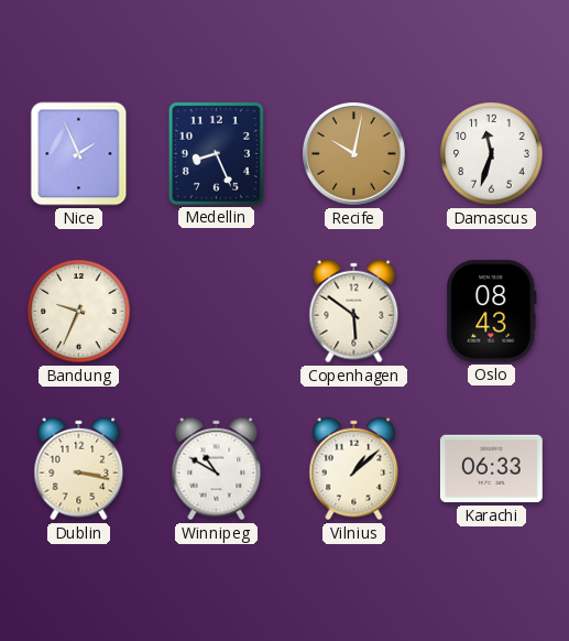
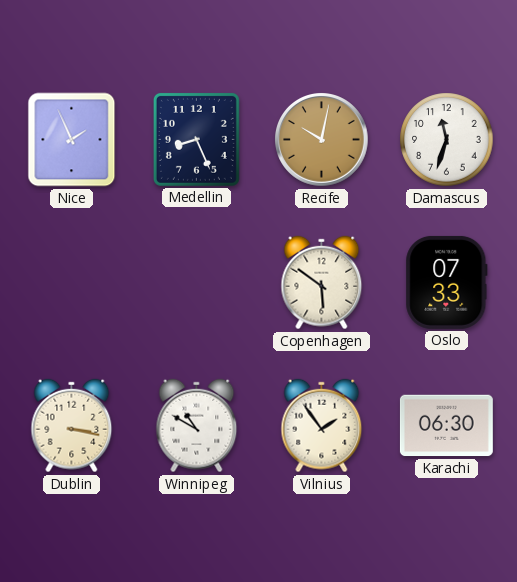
Bandung: 9:34 -> none (79, 312)
Oslo: 08:43 -> 07:33 (447, 282)
Vilnius: 1:08 -> 1:54 (322, 426)
Karachi: 06:33 -> 06:30 (446, 426)
